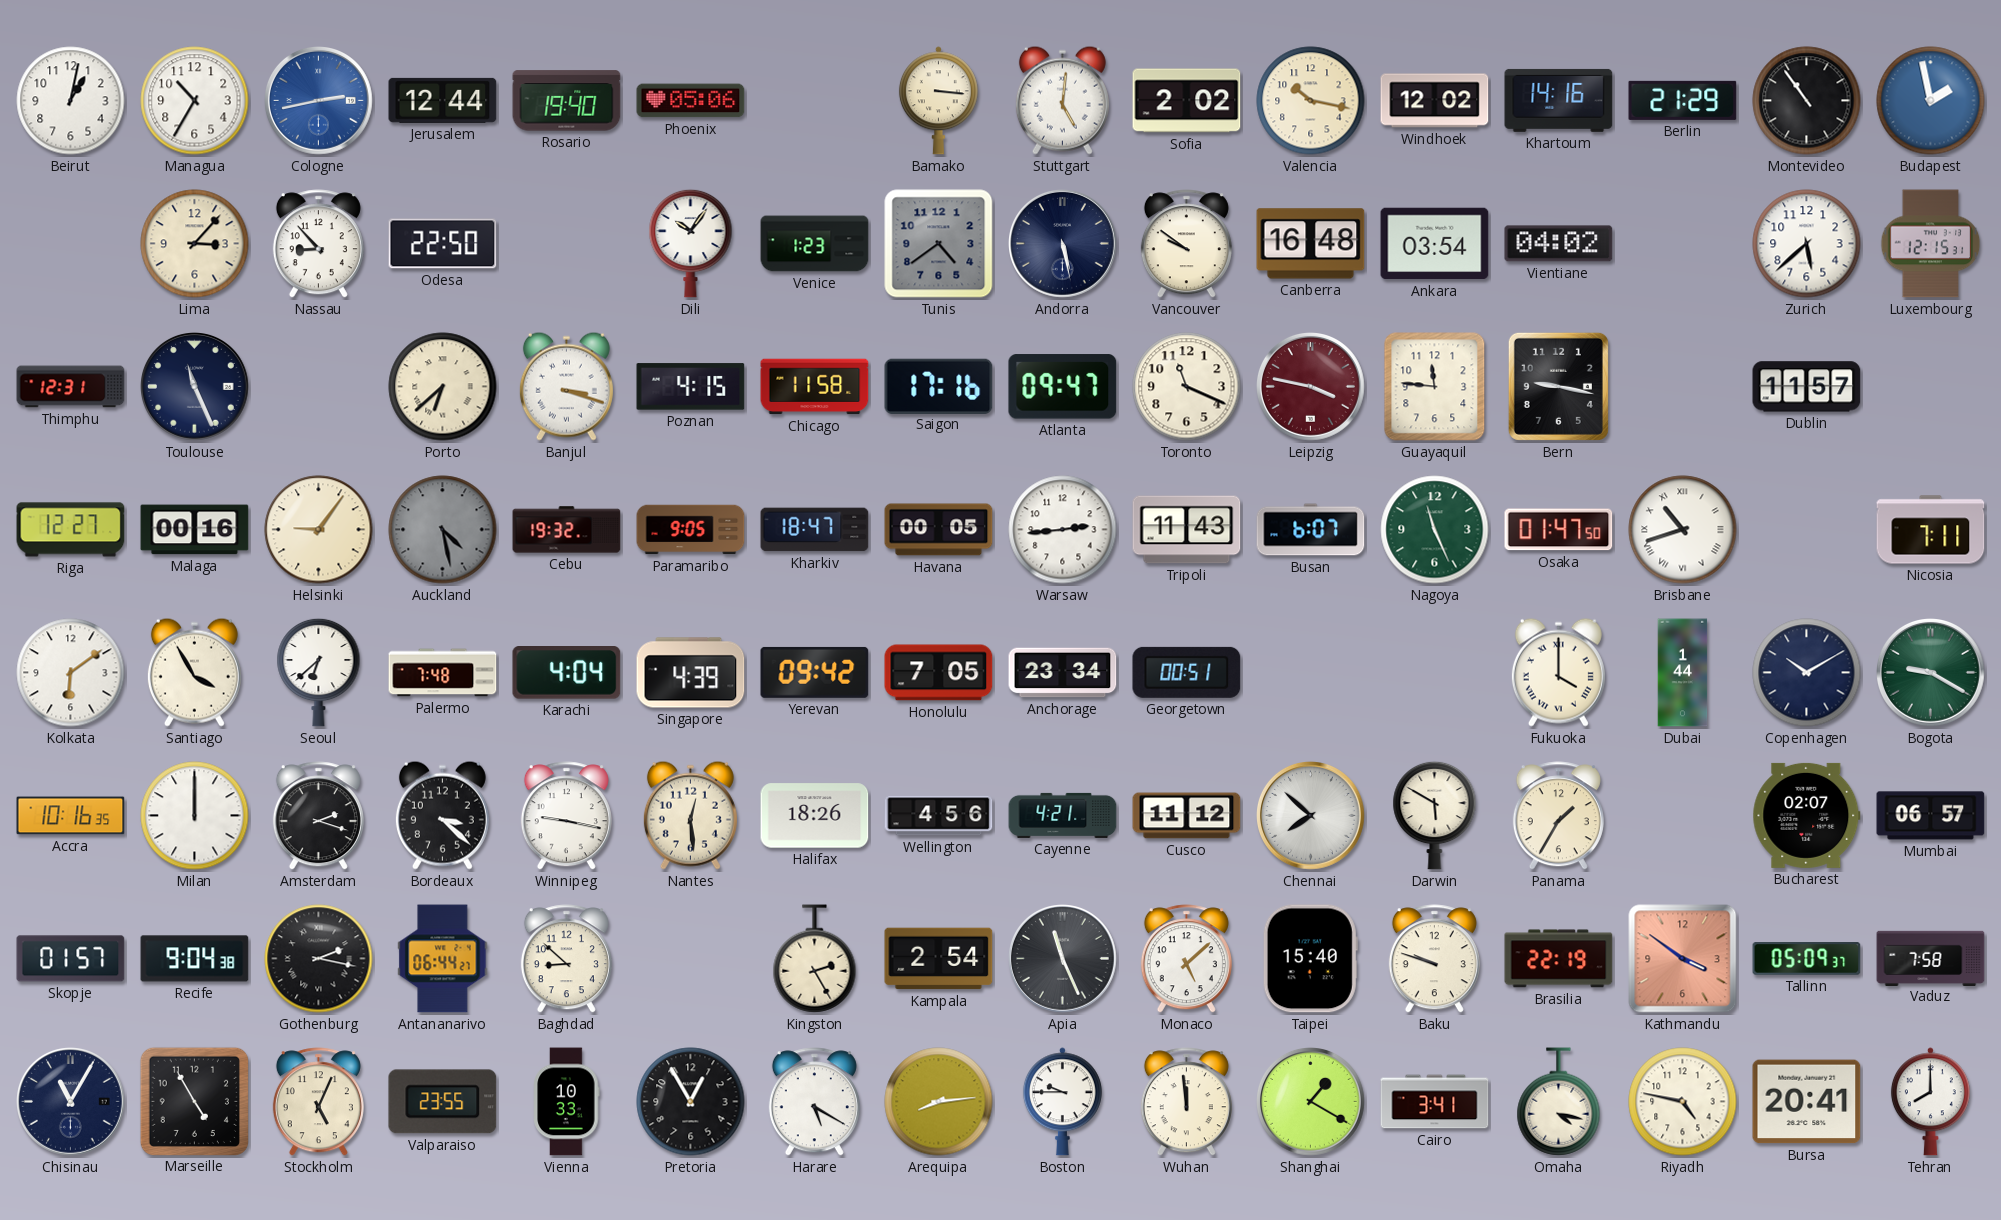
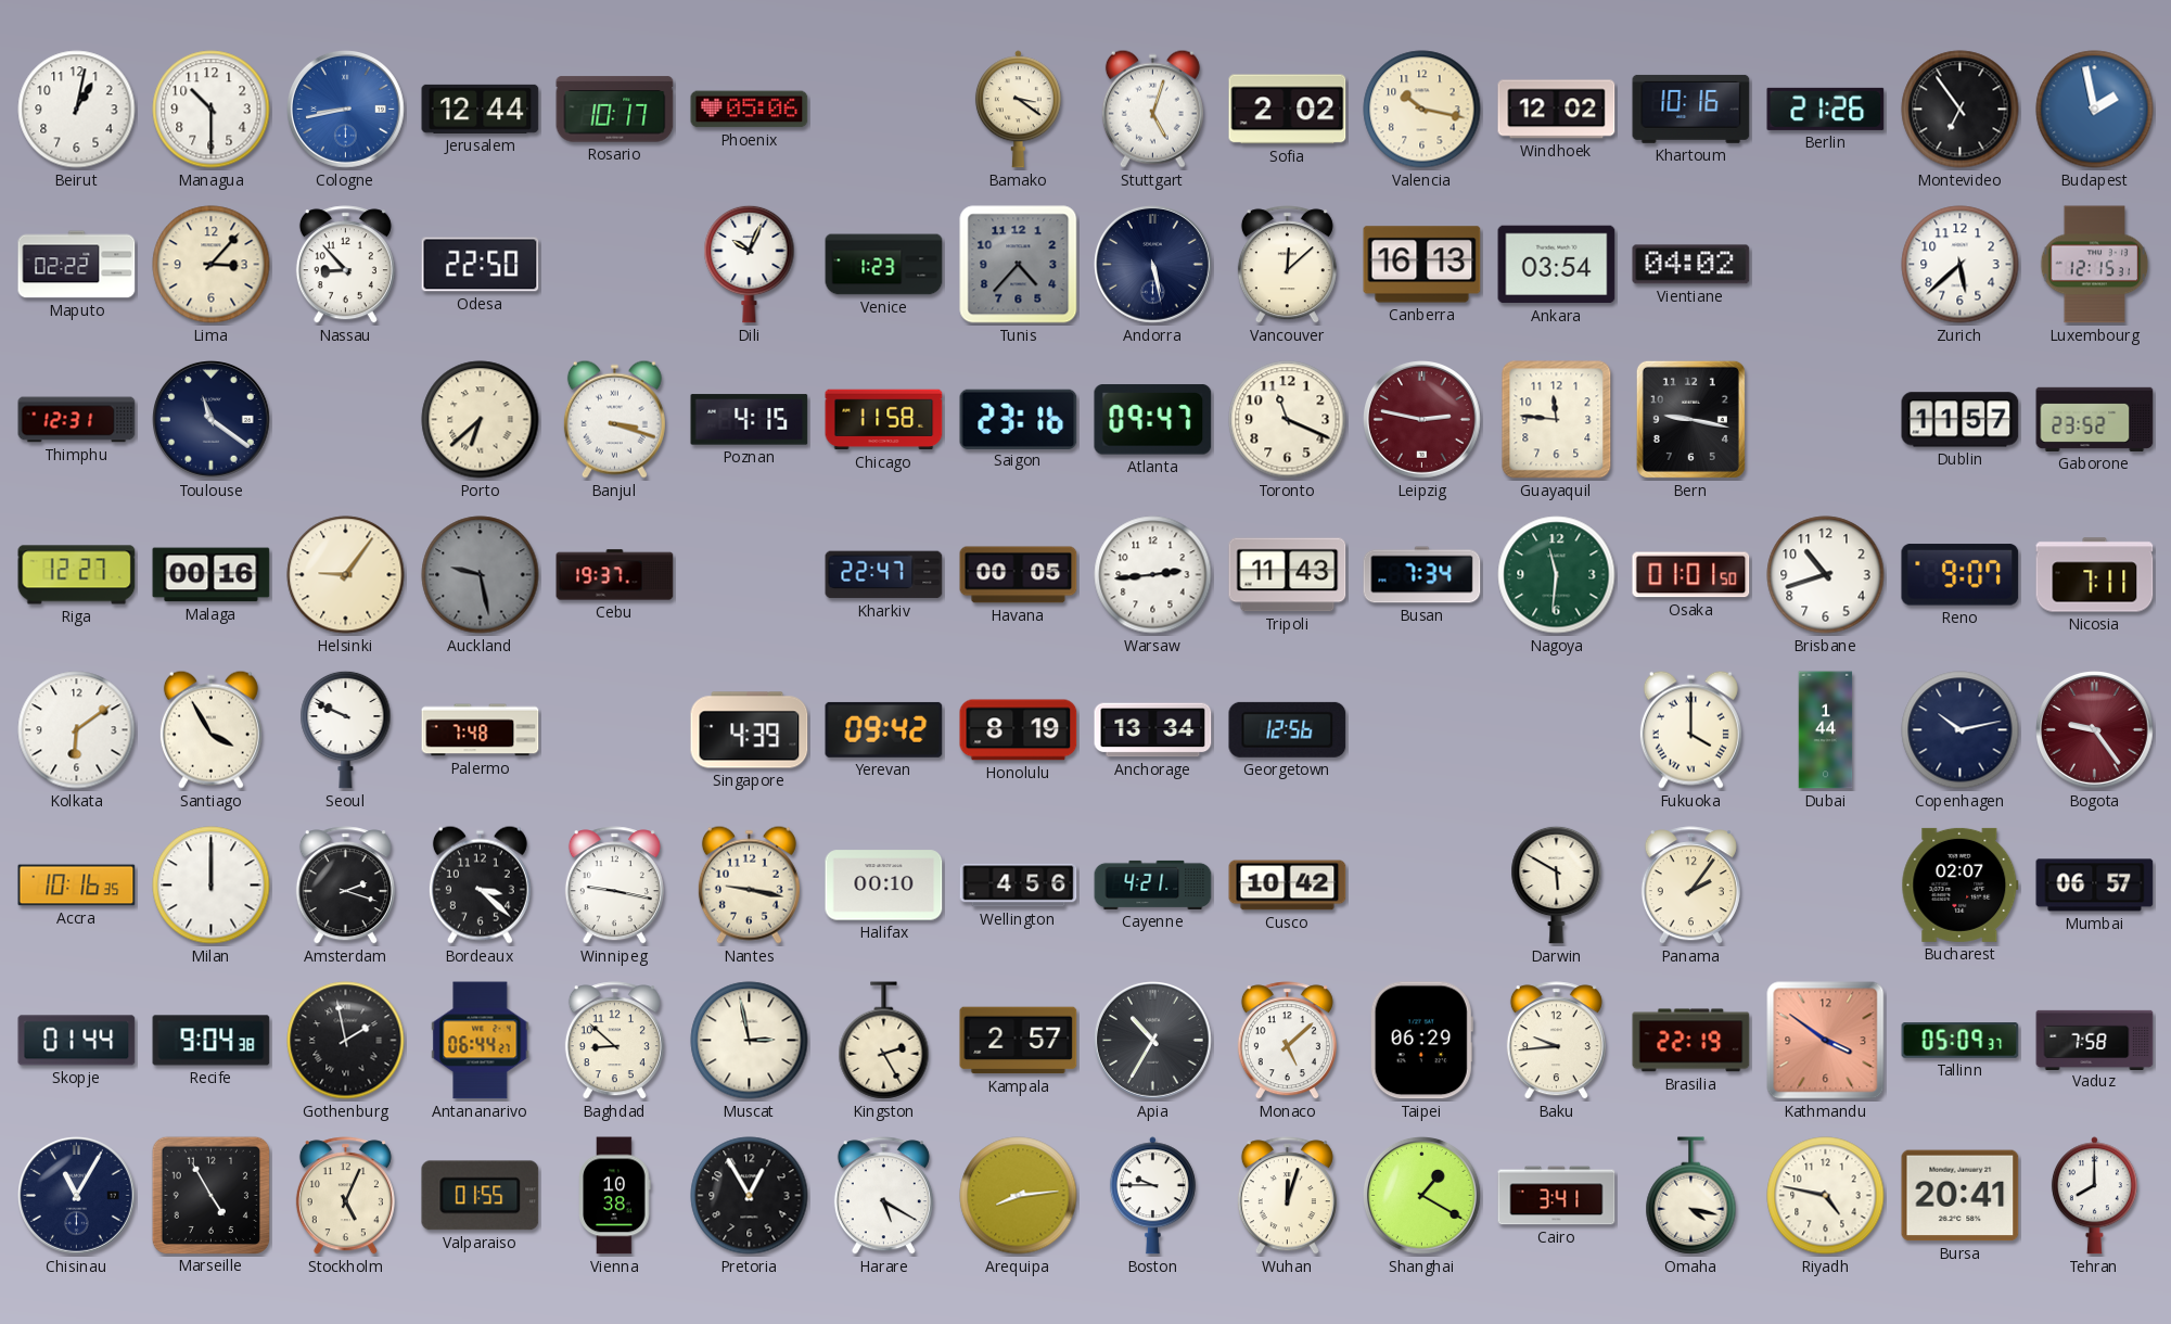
Managua: 10:35 -> 10:30 (212, 110)
Cologne: 2:43 -> 8:43 (346, 110)
Rosario: 19:40 -> 10:17 (615, 110)
Bamako: 3:16 -> 3:21 (1018, 110)
Stuttgart: 5:01 -> 5:03 (1152, 109)
Khartoum: 14:16 -> 10:16 (1691, 109)
Berlin: 21:29 -> 21:26 (1826, 109)
Montevideo: 10:54 -> 6:54 (1961, 110)
Maputo: none -> 02:22 (77, 265)
Dili: 10:06 -> 10:04 (750, 264)
Tunis: 4:39 -> 4:37 (1019, 265)
Vancouver: 9:51 -> 12:08 (1287, 265)
Canberra: 16:48 -> 16:13 (1422, 265)
Toulouse: 11:26 -> 11:21 (212, 420)
Saigon: 17:16 -> 23:16 (1019, 419)
Leipzig: 3:47 -> 2:47 (1422, 420)
Gaborone: none -> 23:52 (2095, 419)
Auckland: 4:28 -> 9:28 (481, 575)
Cebu: 19:32 -> 19:37 (615, 575)
Paramaribo: 9:05 -> none (691, 530)
Kharkiv: 18:47 -> 22:47 (884, 575)
Busan: 6:07 -> 7:34 (1422, 575)
Nagoya: 11:26 -> 11:31 (1557, 575)
Osaka: 01:47 -> 01:01 (1691, 575)
Brisbane numerals: Roman -> Arabic (1826, 575)
Reno: none -> 9:07 (1961, 575)
Seoul: 6:38 -> 9:49 (346, 729)
Karachi: 4:04 -> none (567, 673)
Honolulu: 7:05 -> 8:19 (1019, 730)
Anchorage: 23:34 -> 13:34 (1153, 730)
Georgetown: 00:51 -> 12:56 (1288, 729)
Copenhagen: 10:10 -> 10:13 (1961, 730)
Bogota: 9:20 -> 9:24 (2095, 730)
Bogota dial: green -> burgundy (2095, 730)
Nantes: 12:29 -> 9:17 (749, 884)
Halifax: 18:26 -> 00:10 (884, 886)
Cusco: 11:12 -> 10:42 (1288, 886)
Chennai: 7:52 -> none (1311, 816)
Panama: 1:35 -> 2:06 (1690, 886)
Skopje: 01:57 -> 01:44 (77, 1041)
Gothenburg: 2:17 -> 1:58 (346, 1041)
Muscat: none -> 2:58 (750, 1041)
Kampala: 2:54 -> 2:57 (1019, 1041)
Apia: 11:26 -> 10:35 (1153, 1041)
Taipei: 15:40 -> 06:29 (1421, 1041)
Baku: 9:48 -> 9:44 (1556, 1041)
Valparaiso: 23:55 -> 01:55 (481, 1196)
Vienna: 10:33 -> 10:38 (615, 1196)
Wuhan: 11:59 -> 12:03 (1287, 1196)
